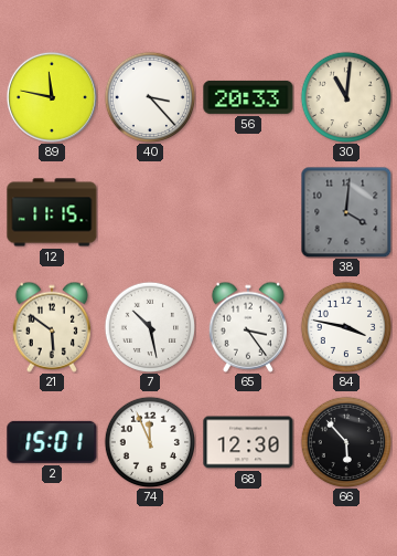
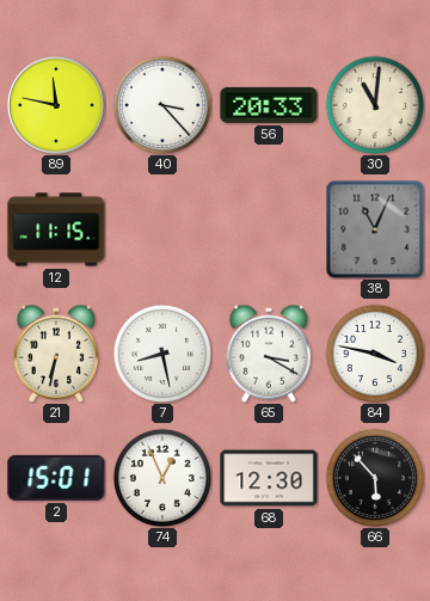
38: 4:01 -> 11:04 (375, 229)
21: 5:51 -> 6:32 (56, 354)
7: 10:28 -> 8:28 (161, 352)
65: 3:24 -> 3:20 (269, 354)
74: 11:56 -> 12:56 (161, 477)
